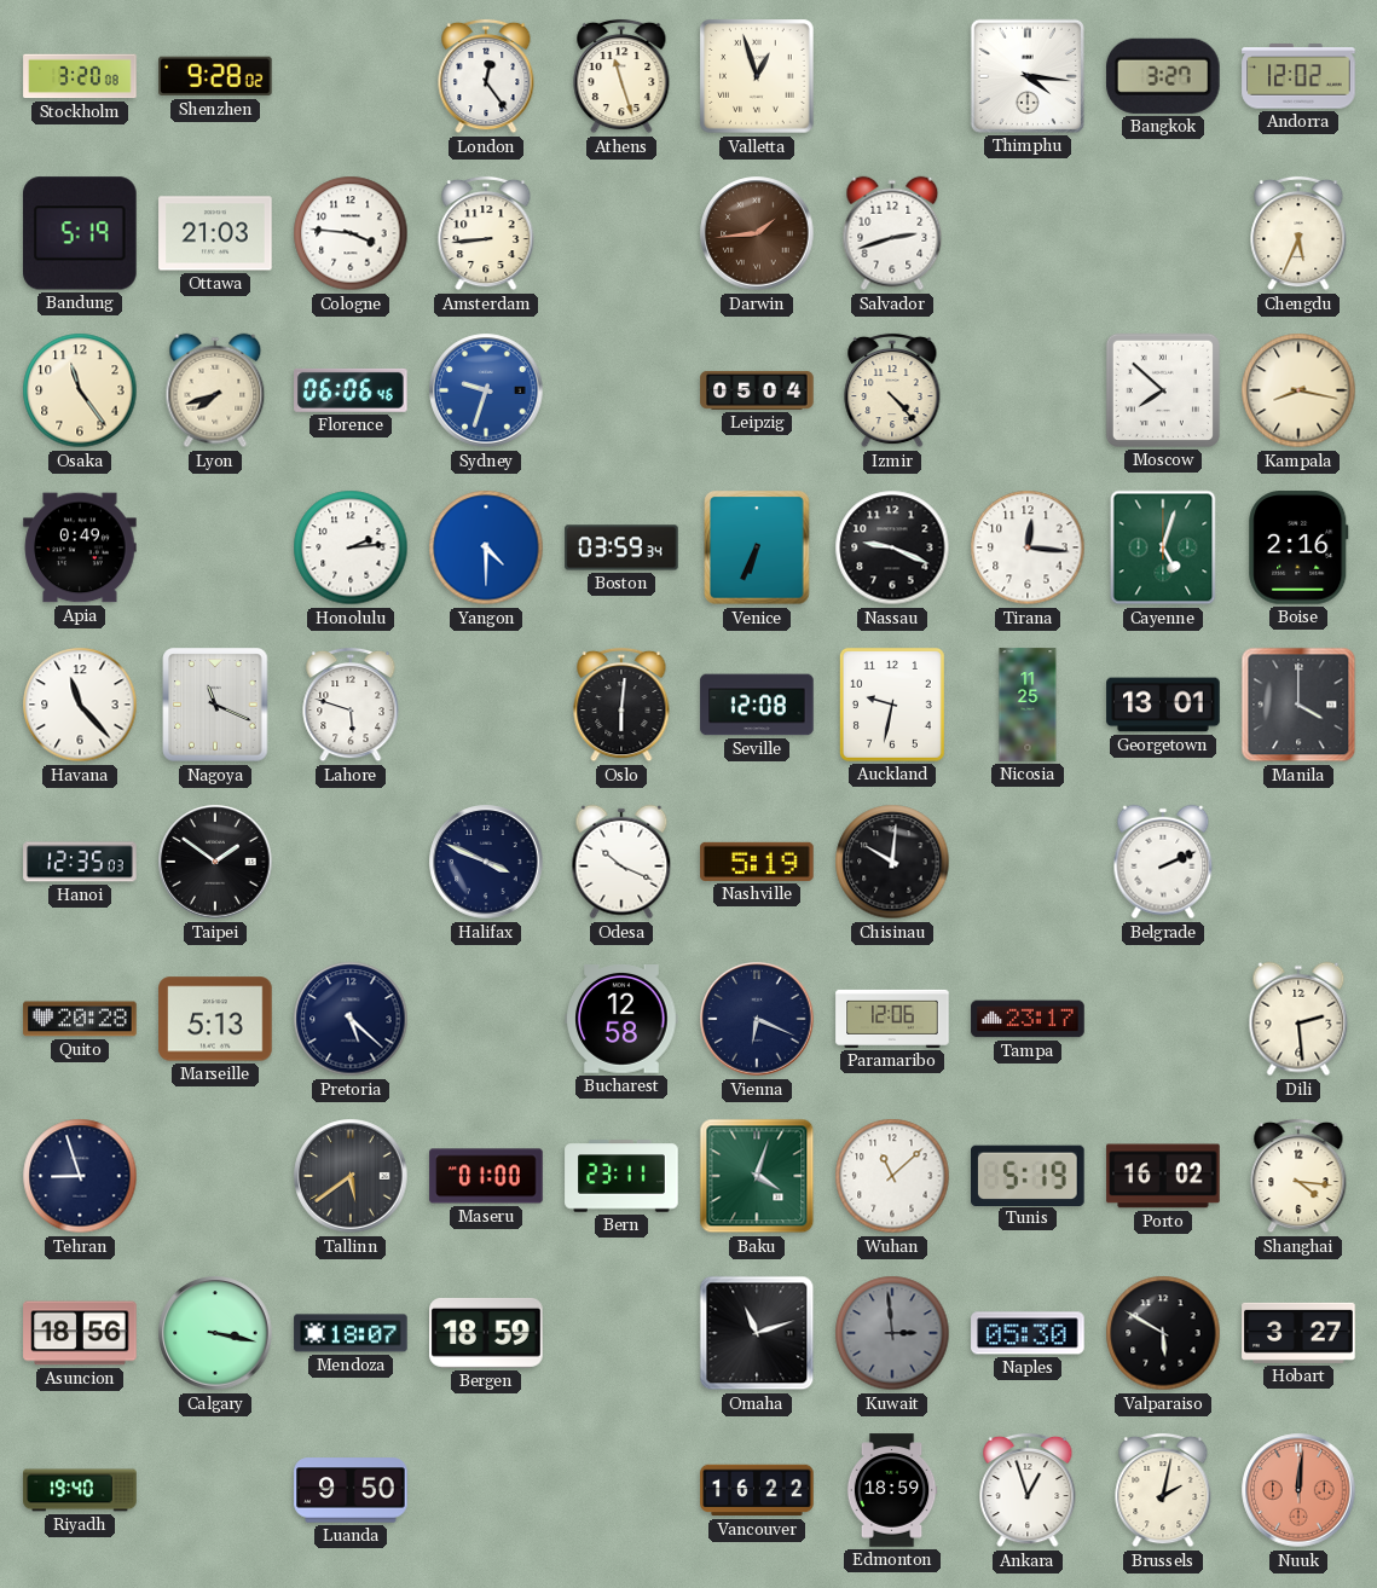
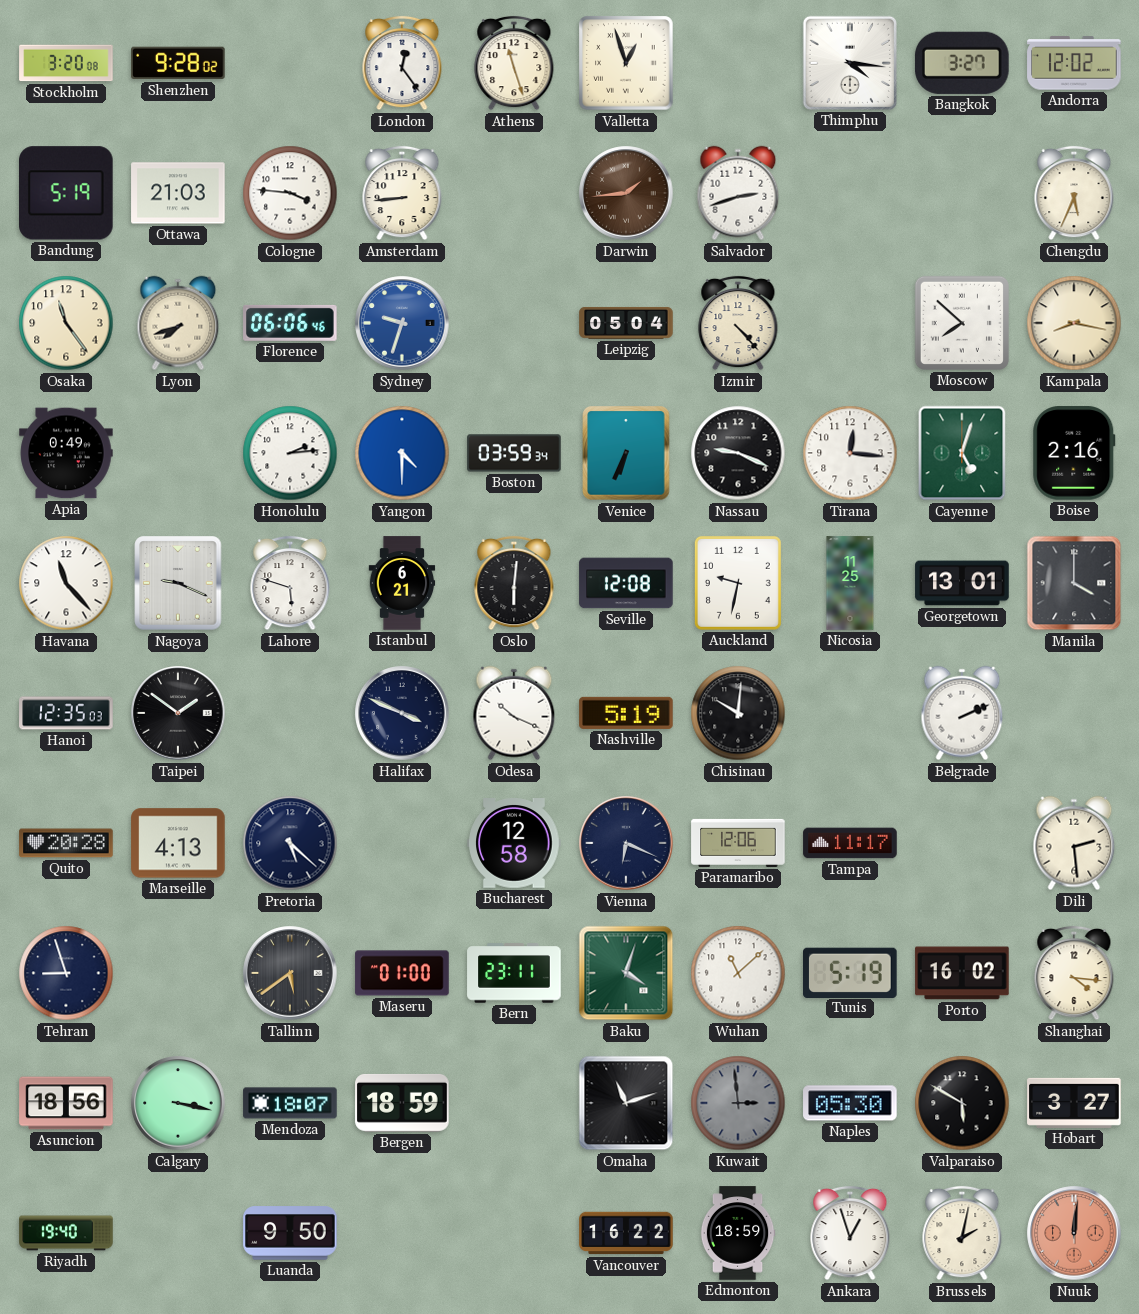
Nagoya: 11:19 -> 9:19 (178, 583)
Istanbul: none -> 6:21 (402, 583)
Marseille: 5:13 -> 4:13 (178, 843)
Tampa: 23:17 -> 11:17 (850, 843)
